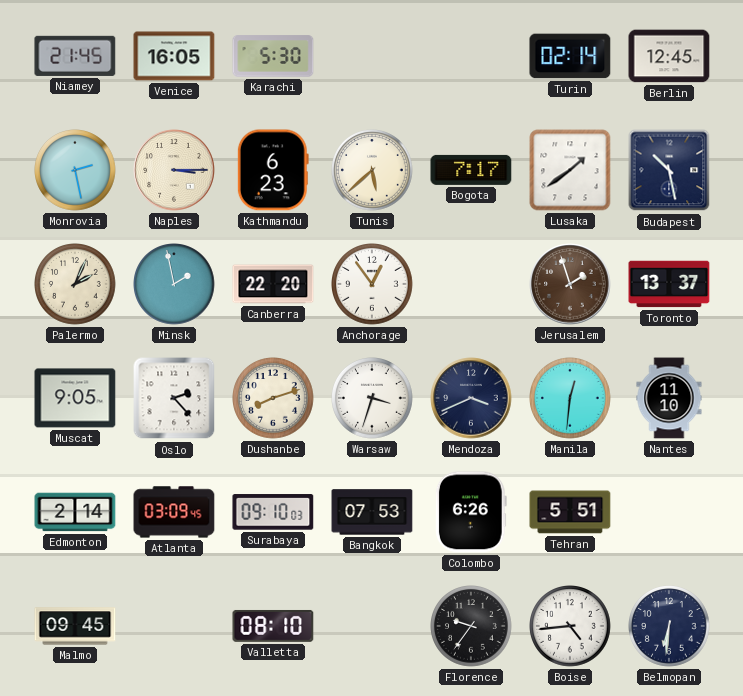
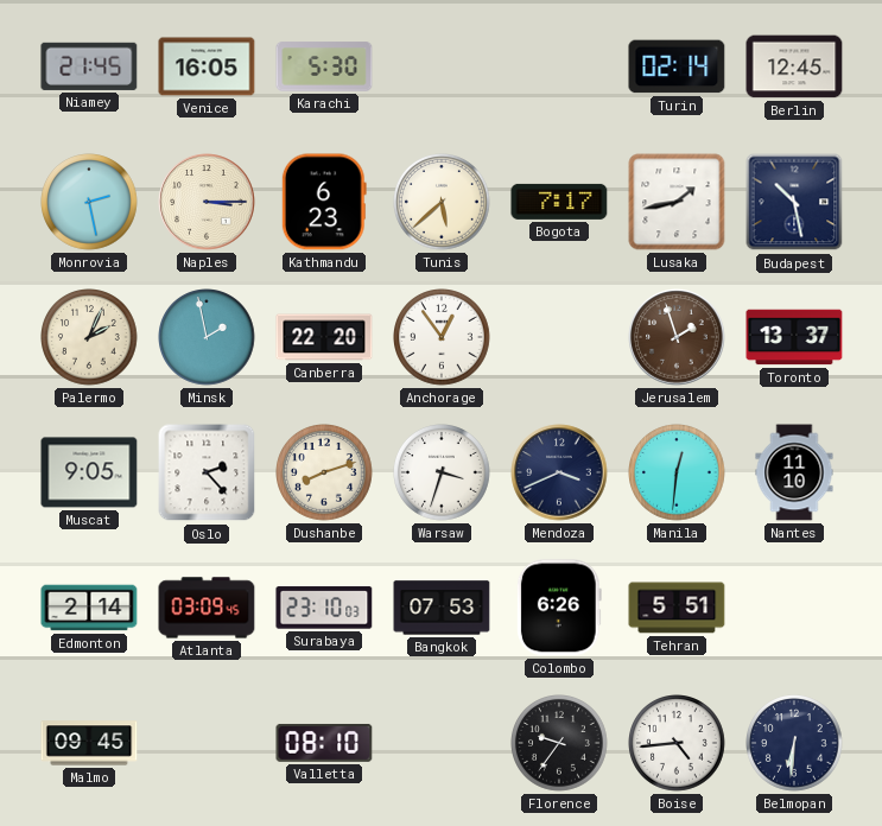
Lusaka: 1:39 -> 1:43 (677, 202)
Surabaya: 09:10 -> 23:10 (324, 608)
